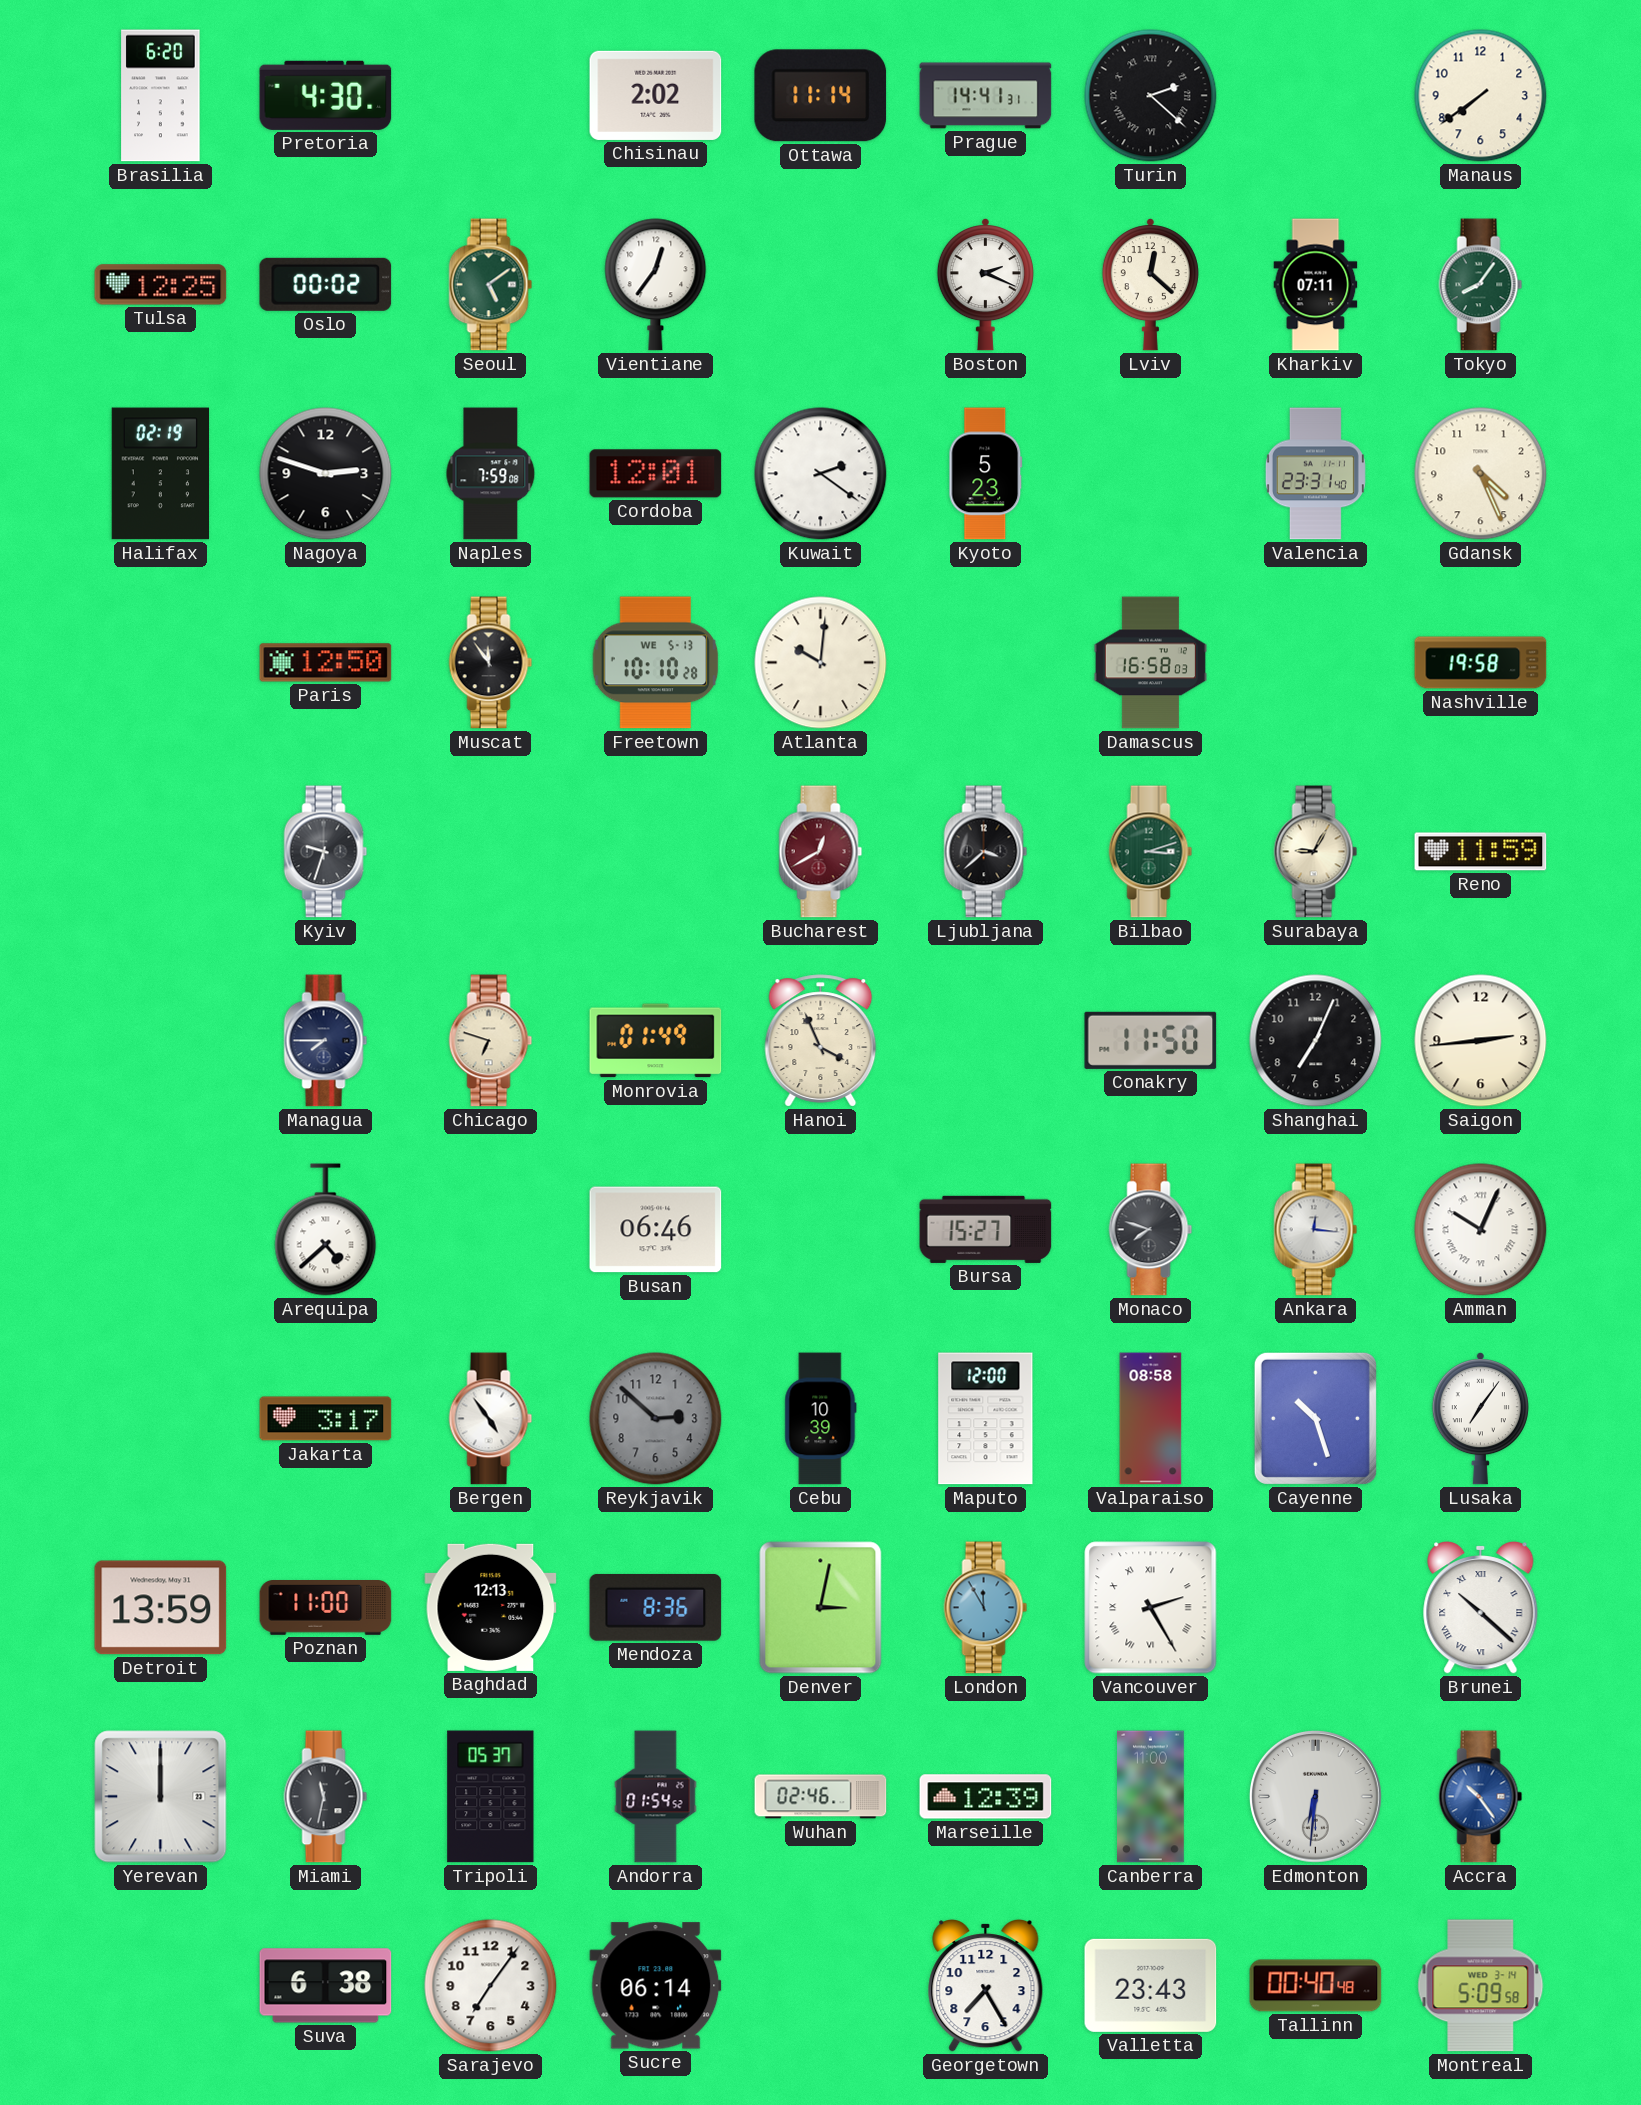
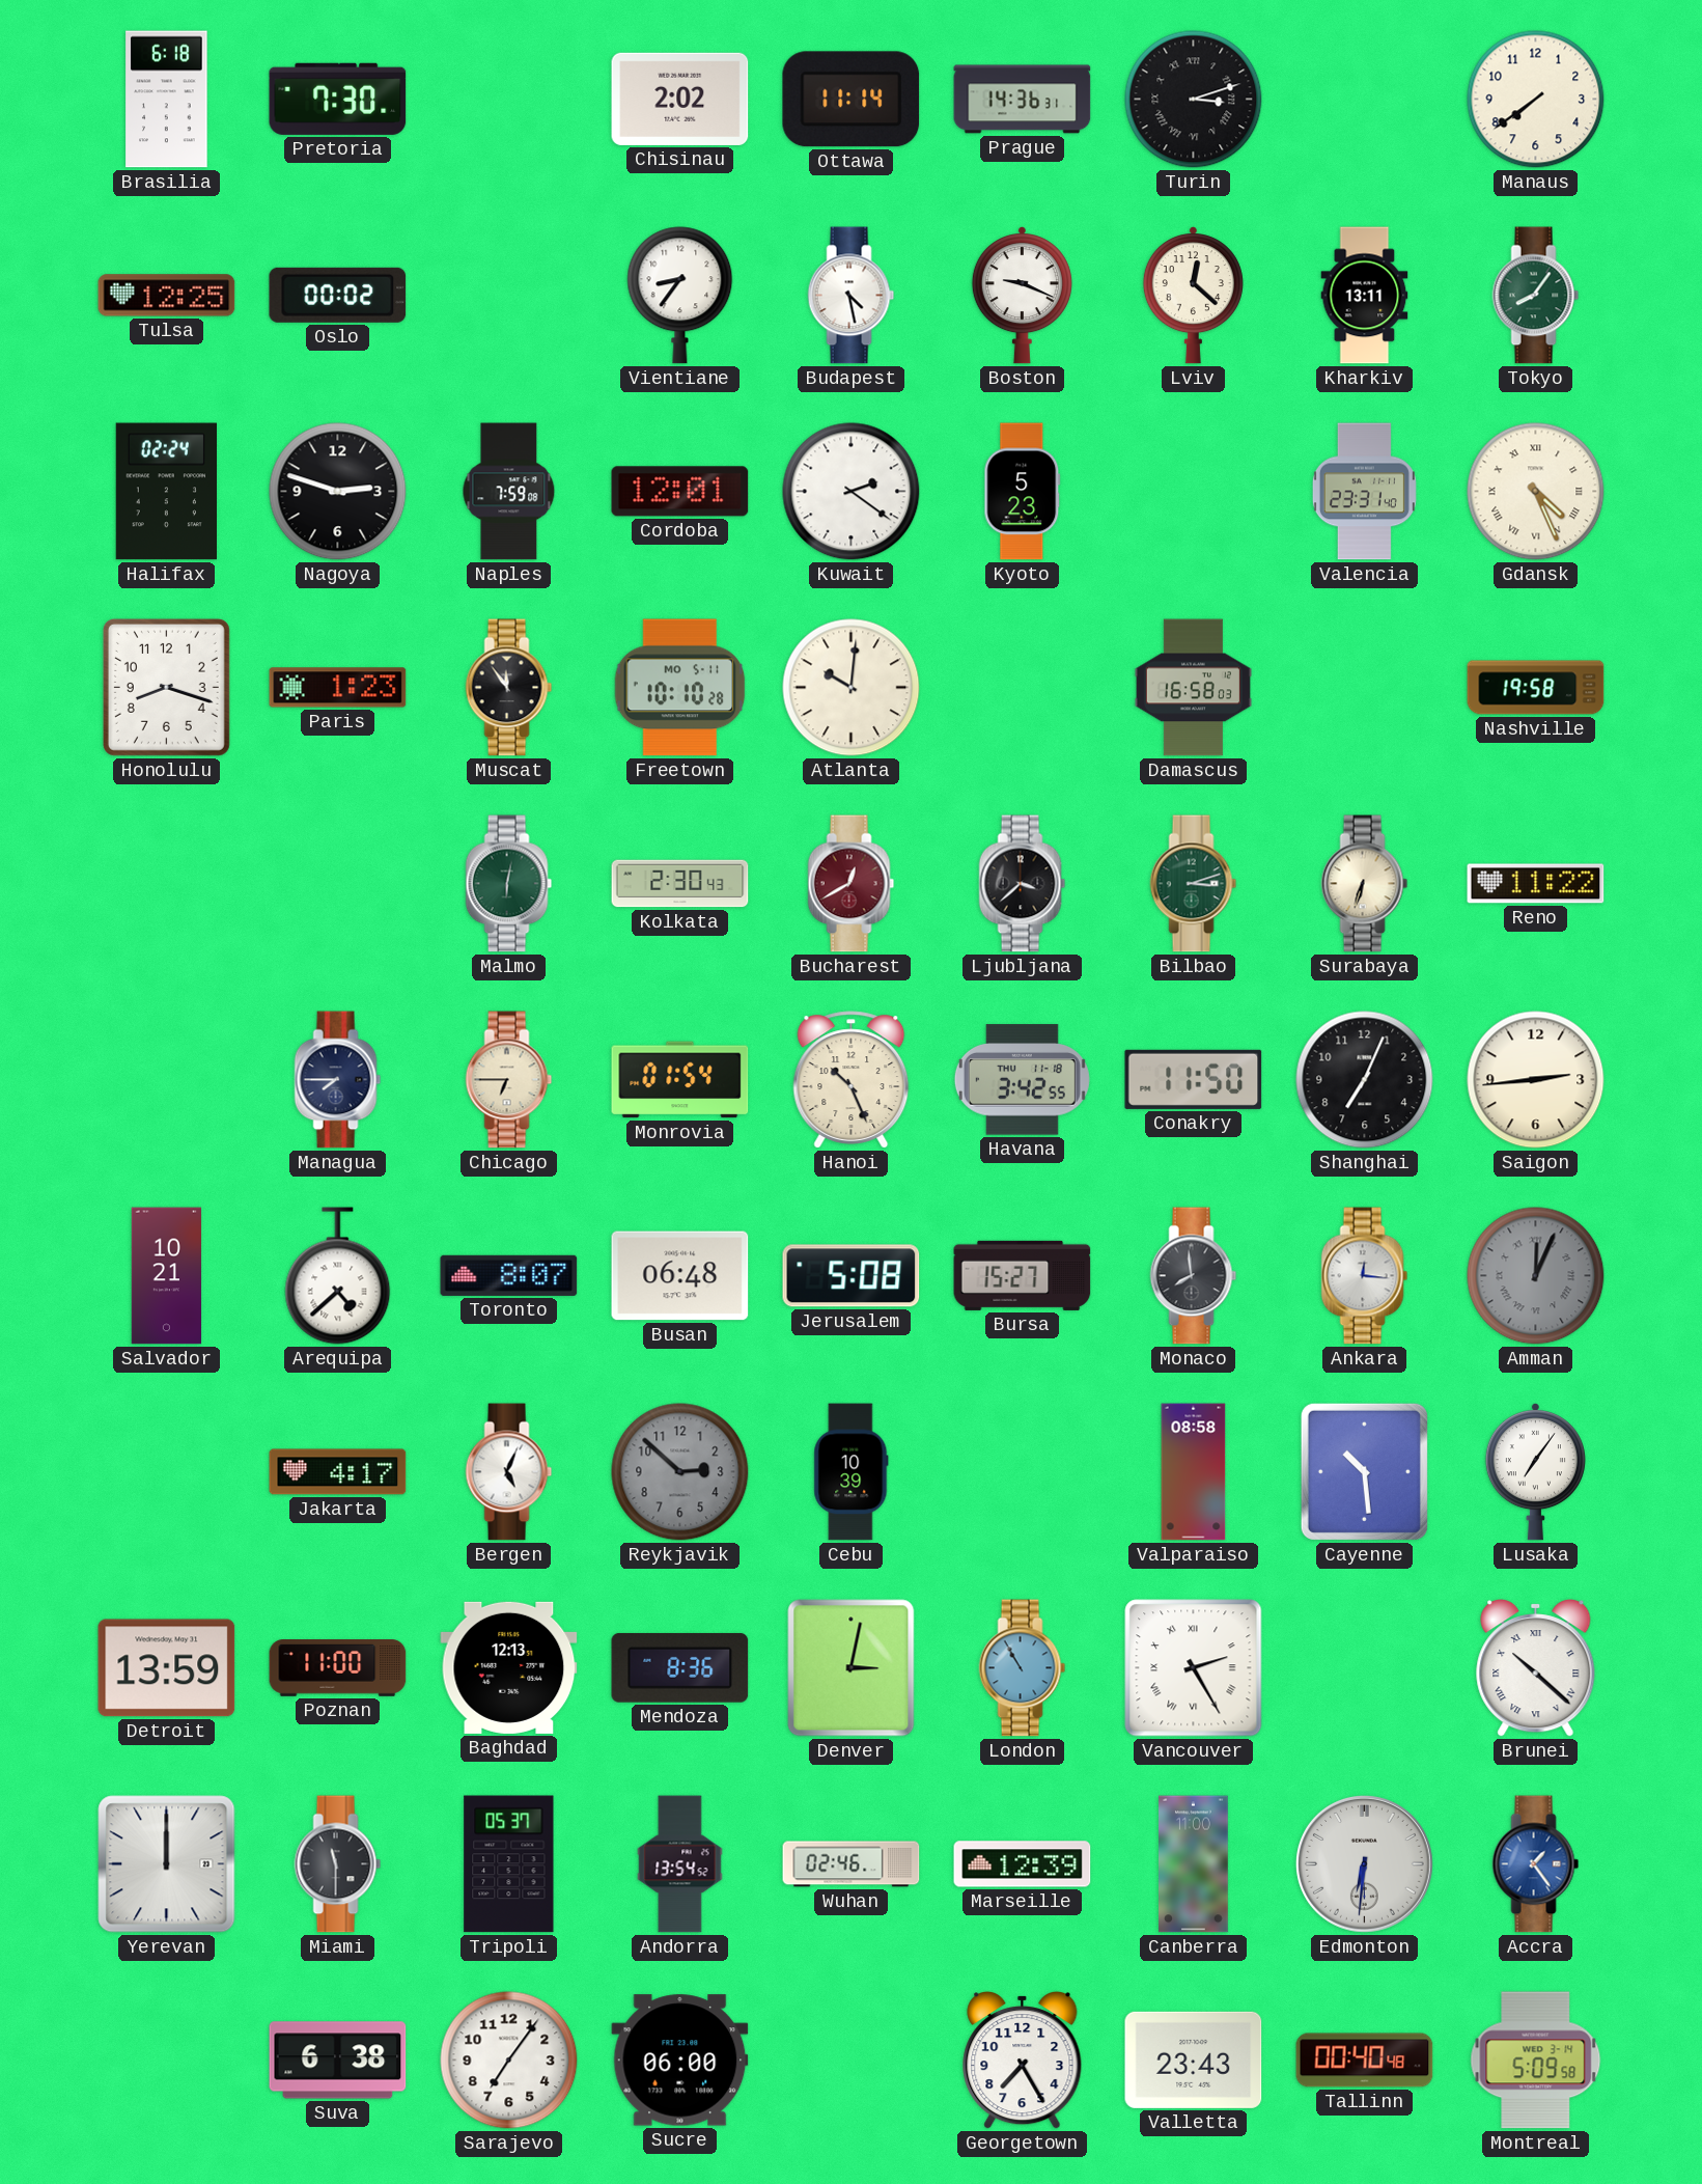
Brasilia: 6:20 -> 6:18 (167, 100)
Pretoria: 4:30 -> 7:30 (338, 99)
Prague: 14:41 -> 14:36 (1023, 100)
Turin: 2:22 -> 3:12 (1194, 100)
Seoul: 5:09 -> none (491, 285)
Vientiane: 12:36 -> 8:36 (680, 296)
Budapest: none -> 4:28 (852, 296)
Boston: 2:19 -> 9:19 (1022, 296)
Kharkiv: 07:11 -> 13:11 (1365, 296)
Halifax: 02:19 -> 02:24 (166, 492)
Gdansk numerals: Arabic -> Roman (1536, 492)
Honolulu: none -> 8:18 (166, 687)
Paris: 12:50 -> 1:23 (338, 688)
Freetown date: WE 5-13 -> MO 5-11 (680, 688)
Kyiv: 9:33 -> none (326, 852)
Malmo: none -> 6:02 (509, 884)
Kolkata: none -> 2:30 (680, 884)
Surabaya: 9:05 -> 6:33 (1365, 884)
Reno: 11:59 -> 11:22 (1536, 884)
Chicago: 6:48 -> 6:45 (509, 1080)
Monrovia: 01:49 -> 01:54 (680, 1080)
Hanoi: 3:56 -> 10:26 (852, 1080)
Havana: none -> 3:42 (1022, 1080)
Salvador: none -> 10:21 (167, 1276)
Toronto: none -> 8:07 (509, 1275)
Busan: 06:46 -> 06:48 (680, 1276)
Jerusalem: none -> 5:08 (852, 1276)
Monaco: 7:48 -> 7:59 (1194, 1276)
Amman: 10:04 -> 12:04 (1536, 1276)
Amman dial: white -> grey (1536, 1276)
Jakarta: 3:17 -> 4:17 (338, 1472)
Bergen: 4:54 -> 5:04 (509, 1472)
Maputo: 12:00 -> none (986, 1419)
Cayenne: 10:27 -> 10:29 (1364, 1471)
London: 11:55 -> 10:55 (1023, 1668)
Miami: 11:32 -> 11:30 (338, 1864)
Andorra: 01:54 -> 13:54 (680, 1864)
Accra: 10:24 -> 1:24 (1536, 1864)
Sucre: 06:14 -> 06:00 (680, 2061)
